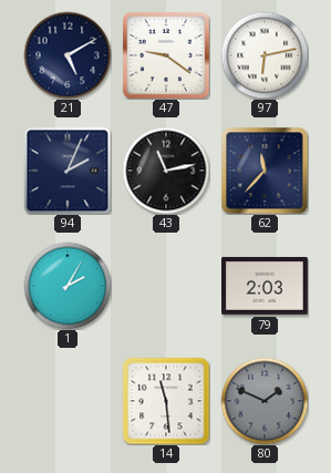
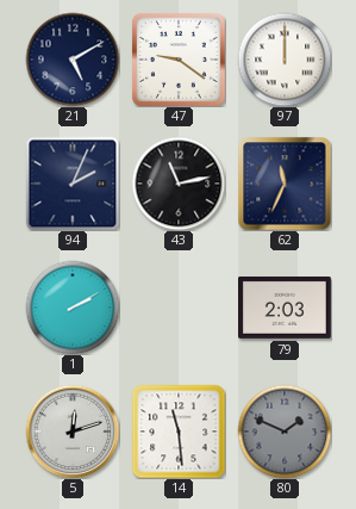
97: 6:13 -> 12:00 (285, 60)
62: 11:37 -> 11:34 (285, 184)
1: 2:05 -> 2:10 (73, 308)
5: none -> 12:12 (73, 432)
